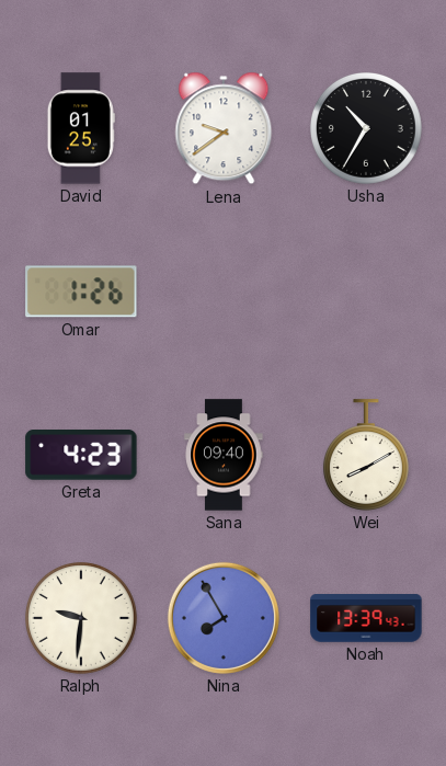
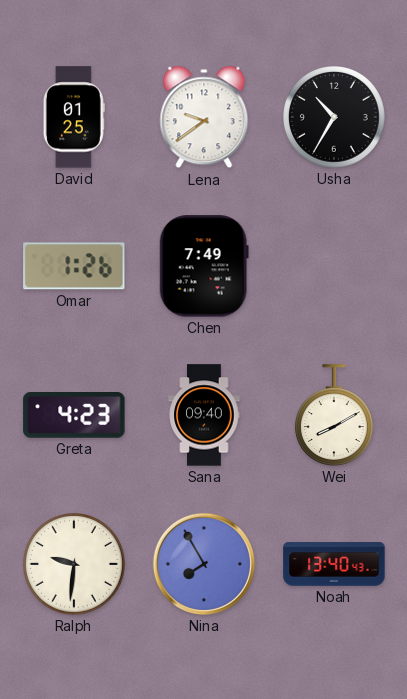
Chen: none -> 7:49 (204, 266)
Noah: 13:39 -> 13:40 (334, 564)
